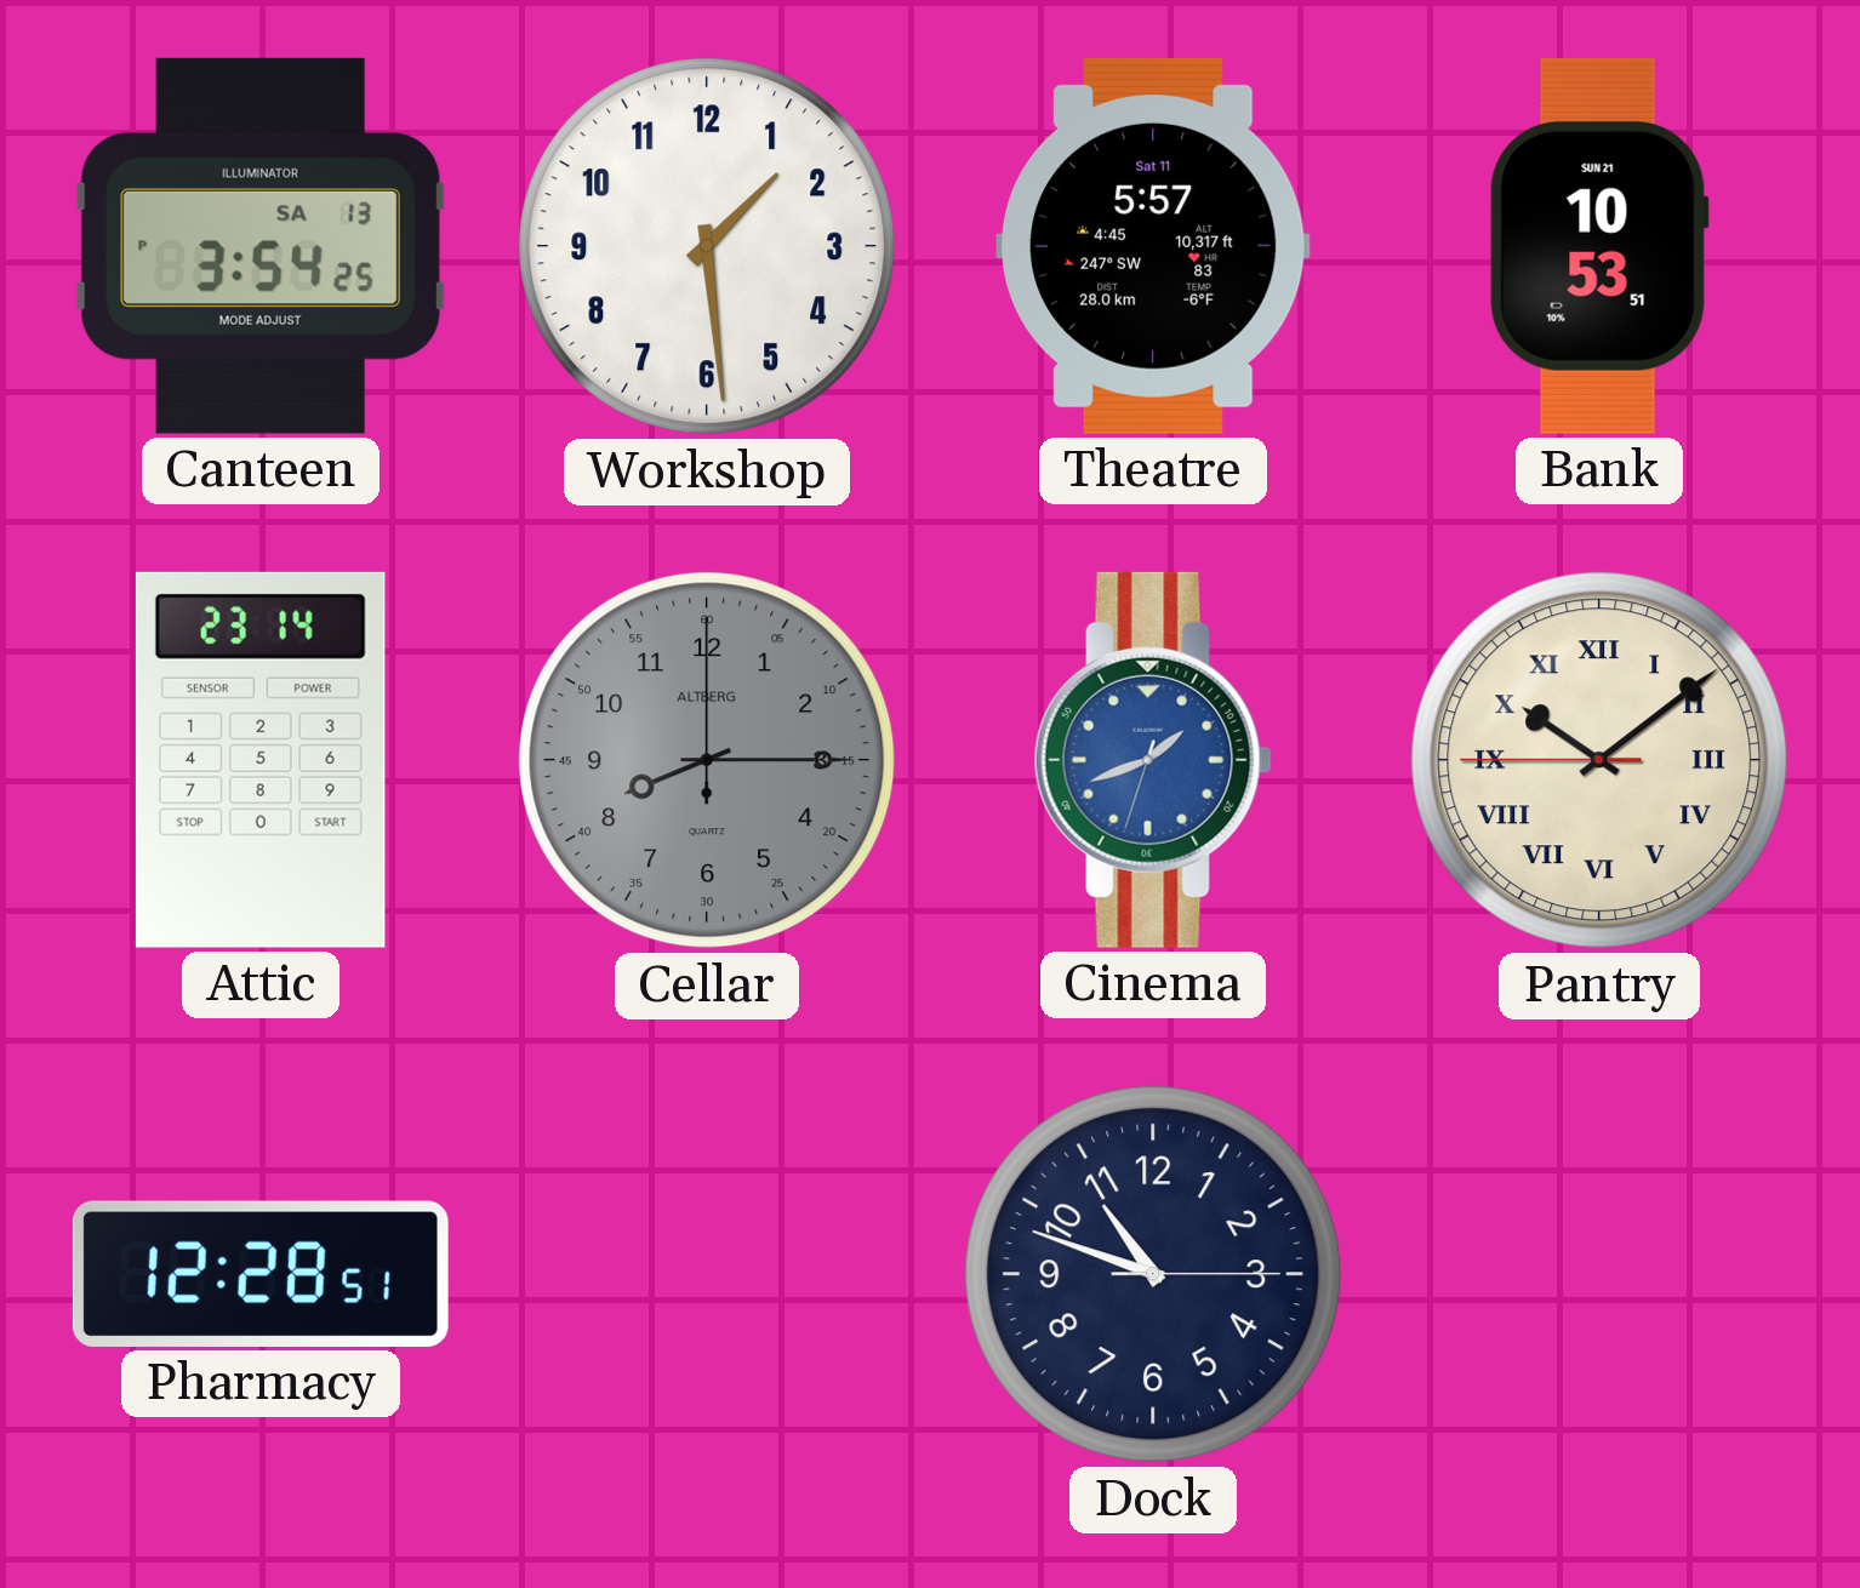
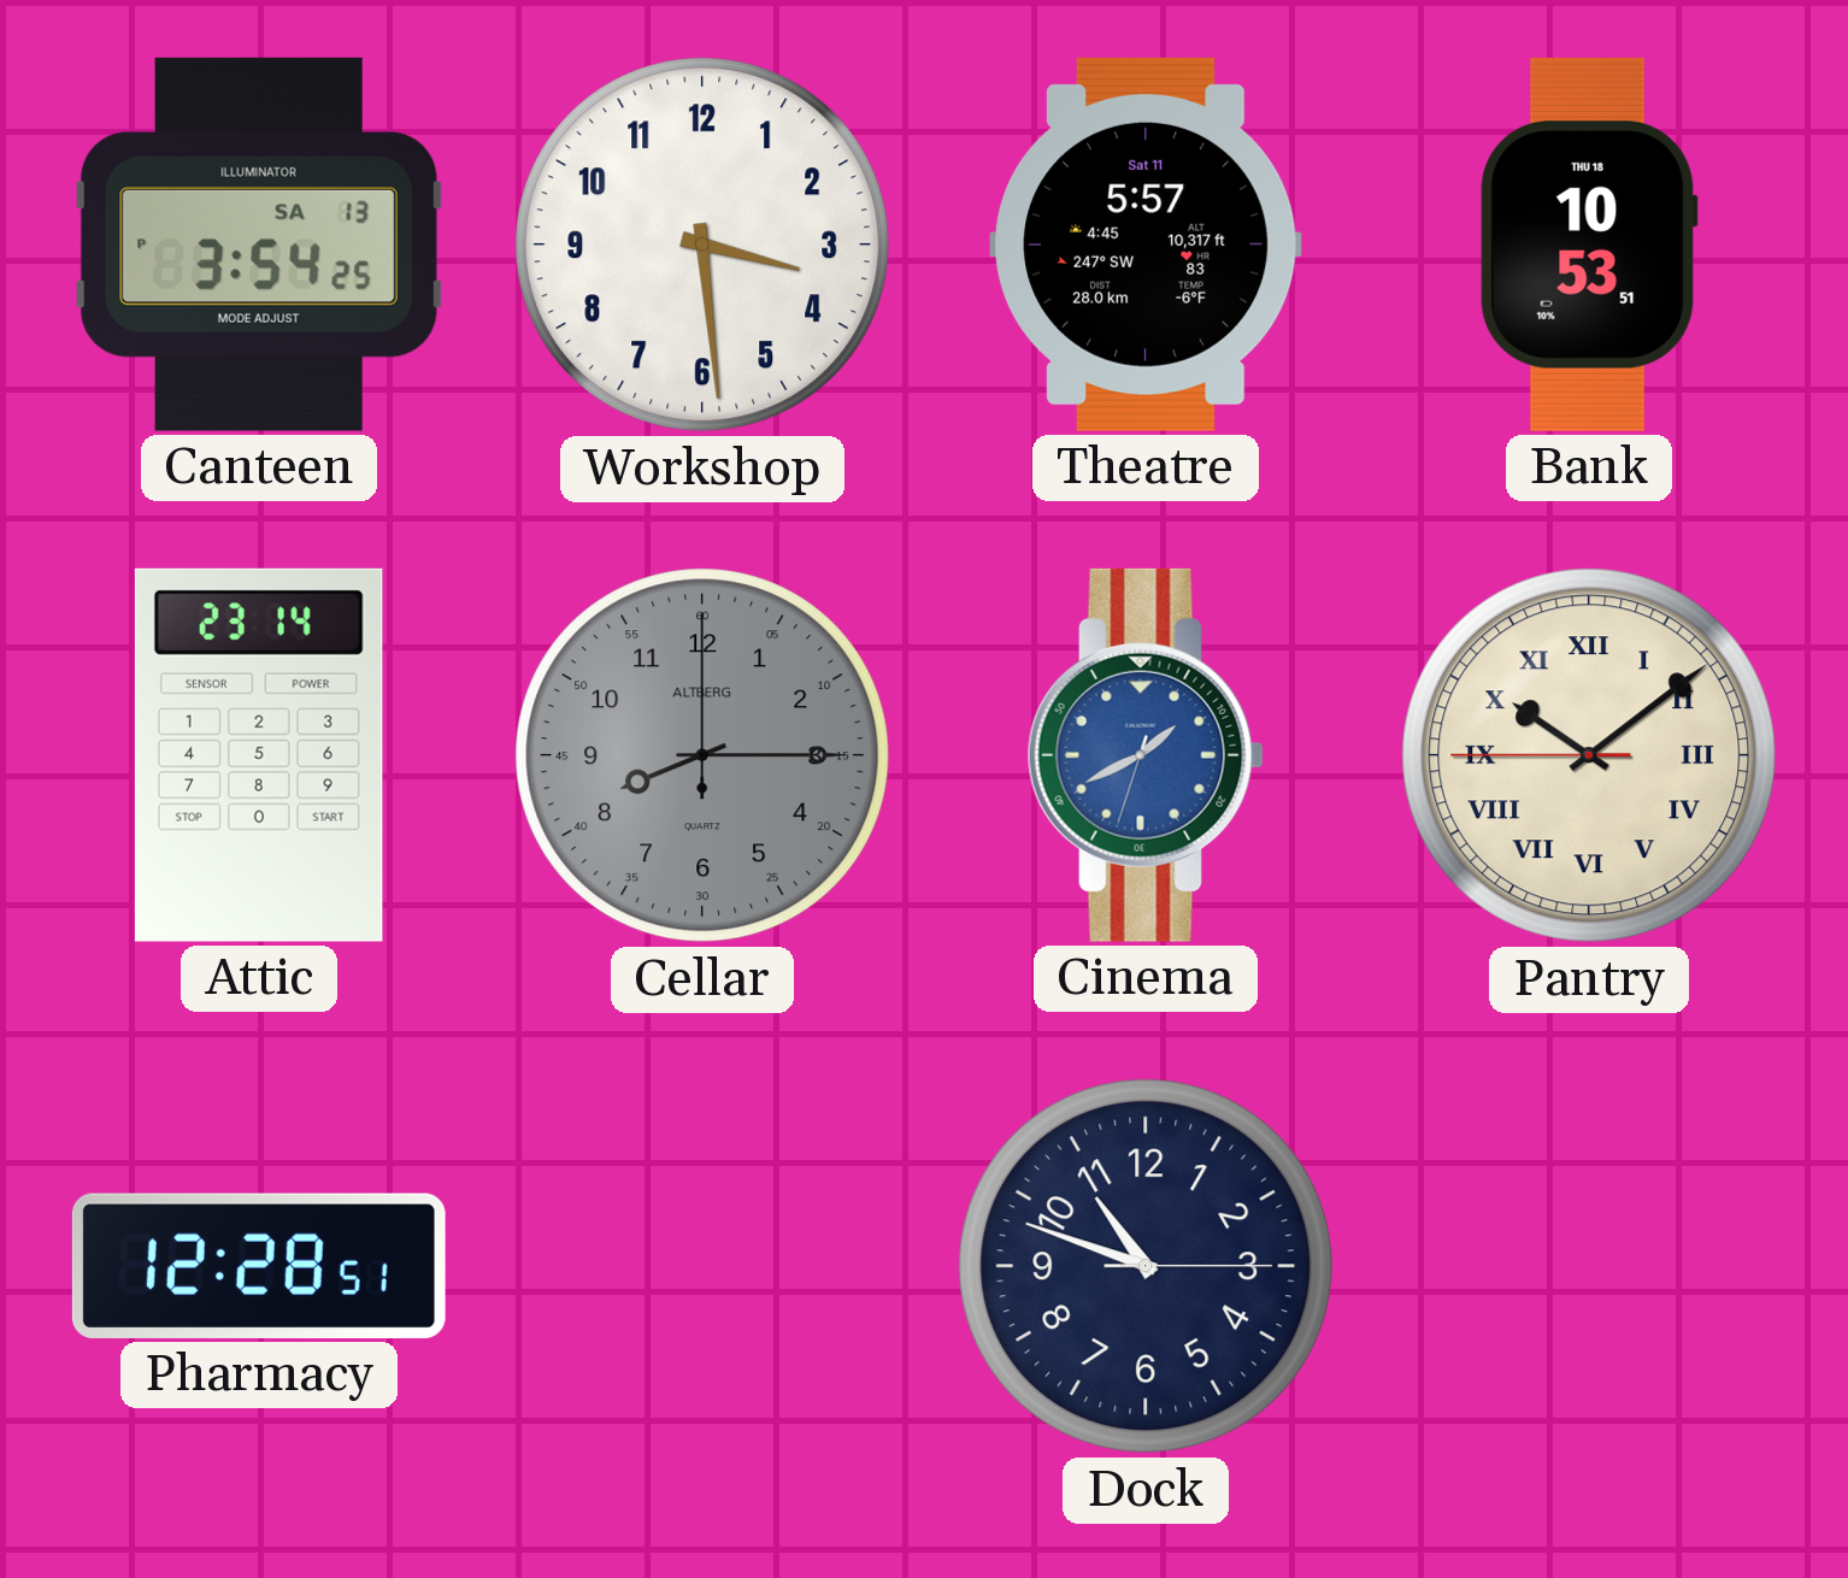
Workshop: 1:29 -> 3:29 (702, 245)
Bank date: SUN 21 -> THU 18 (1589, 245)
Cinema: 1:41 -> 1:40 (1146, 755)
